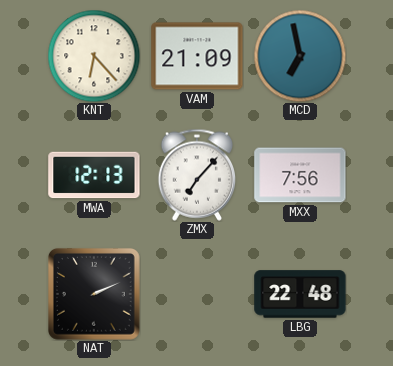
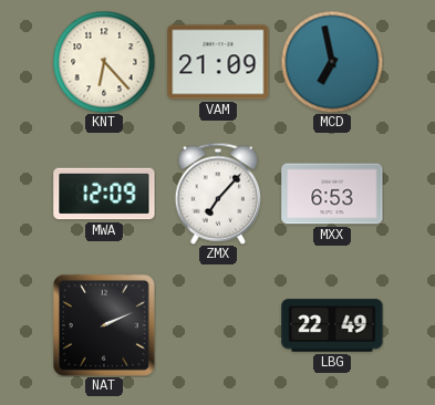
MWA: 12:13 -> 12:09 (104, 194)
MXX: 7:56 -> 6:53 (332, 194)
LBG: 22:48 -> 22:49 (332, 325)
